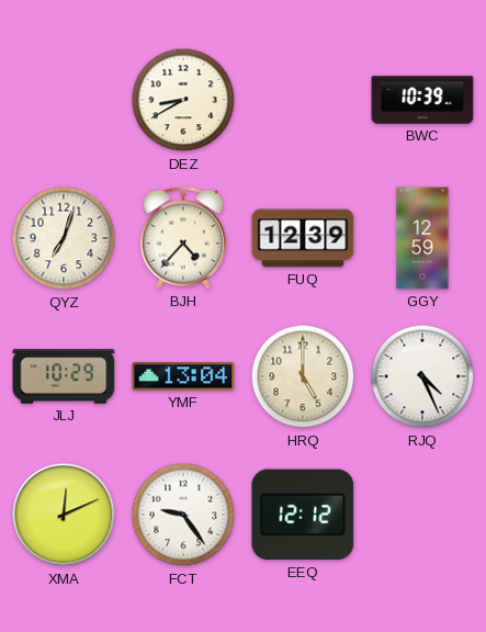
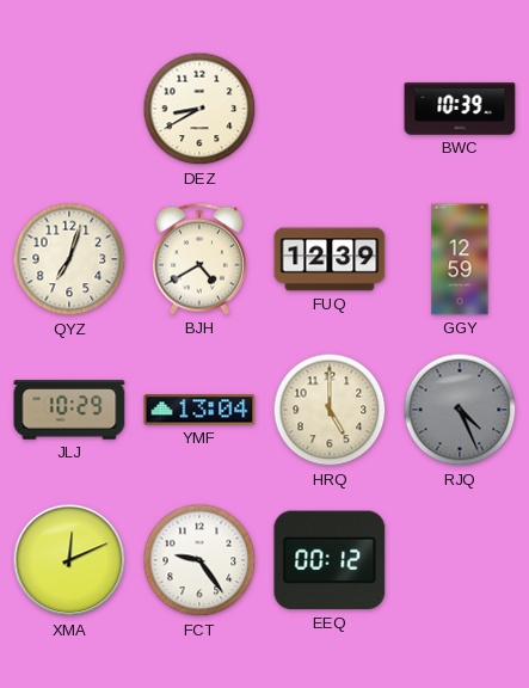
BJH: 4:37 -> 4:40 (199, 259)
RJQ dial: white -> grey (460, 410)
EEQ: 12:12 -> 00:12 (330, 560)
